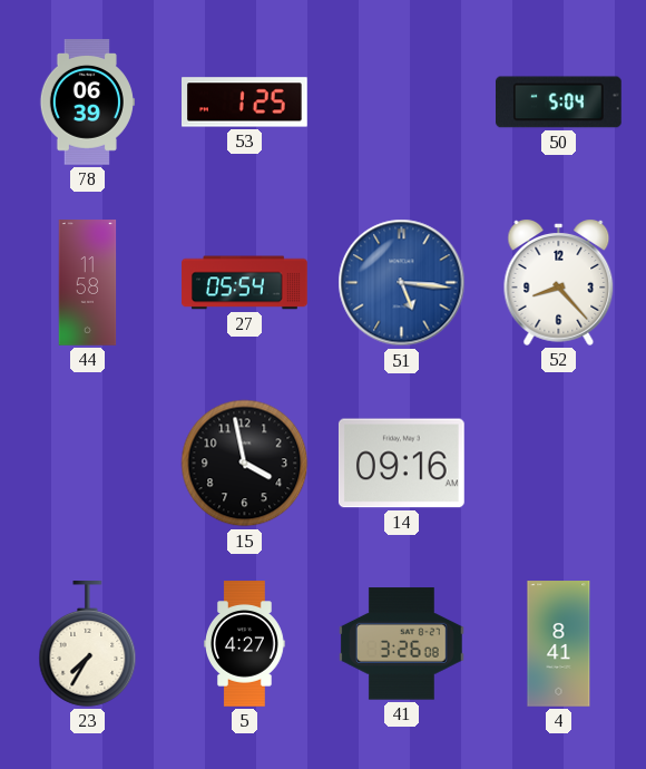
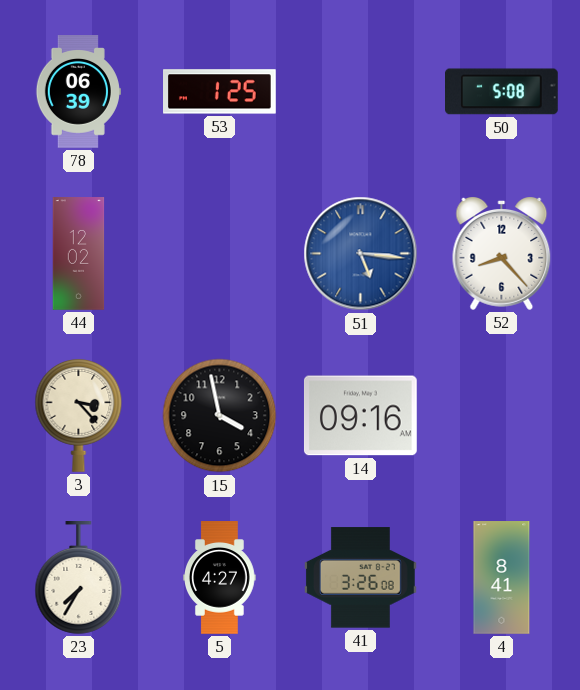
50: 5:04 -> 5:08 (502, 92)
44: 11:58 -> 12:02 (79, 254)
27: 05:54 -> none (245, 283)
3: none -> 3:23 (79, 415)
